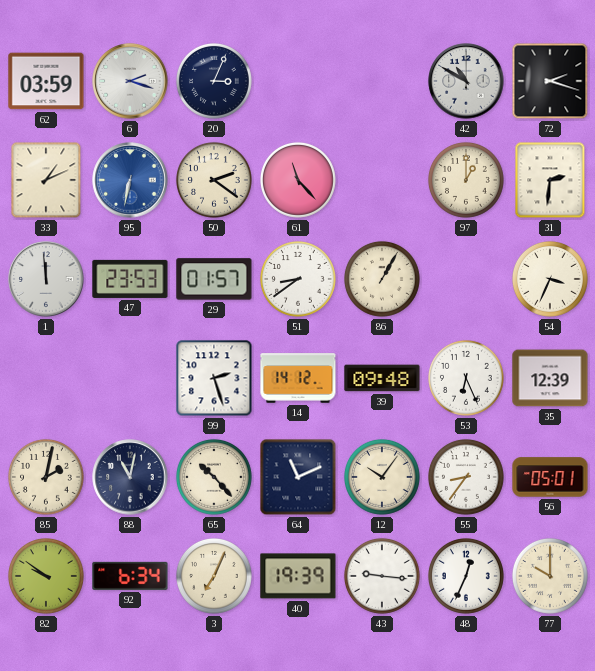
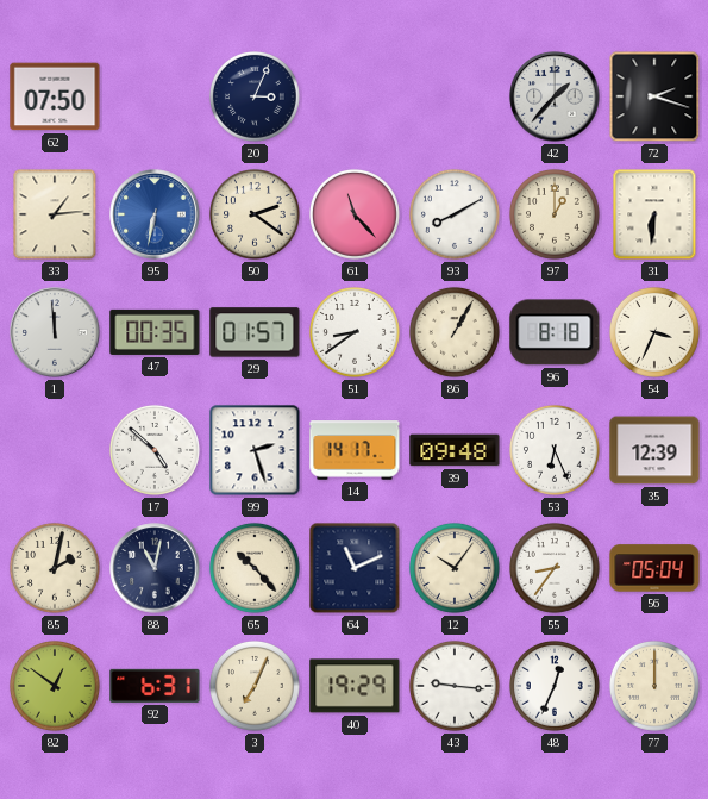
62: 03:59 -> 07:50 (55, 96)
6: 2:18 -> none (130, 81)
42: 10:50 -> 1:37 (555, 96)
33: 1:11 -> 1:14 (55, 214)
93: none -> 8:10 (455, 214)
31: 2:31 -> 6:31 (654, 214)
47: 23:53 -> 00:35 (155, 332)
96: none -> 8:18 (555, 332)
17: none -> 4:52 (155, 450)
14: 14:12 -> 14:17 (355, 450)
56: 05:01 -> 05:04 (654, 568)
82: 9:51 -> 12:51 (55, 686)
92: 6:34 -> 6:31 (155, 686)
40: 19:39 -> 19:29 (355, 686)
77: 10:00 -> 12:00 (654, 686)
